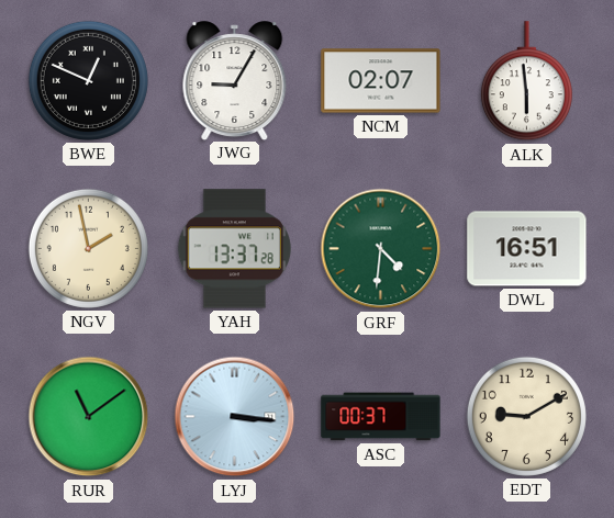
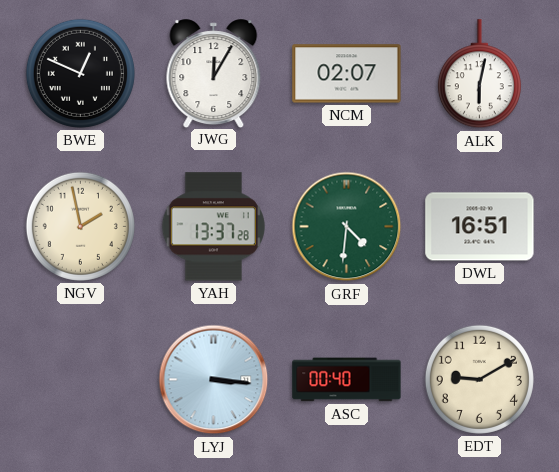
JWG: 9:05 -> 12:05 (214, 73)
ALK: 5:59 -> 6:02 (479, 74)
RUR: 11:09 -> none (89, 417)
ASC: 00:37 -> 00:40 (347, 380)
